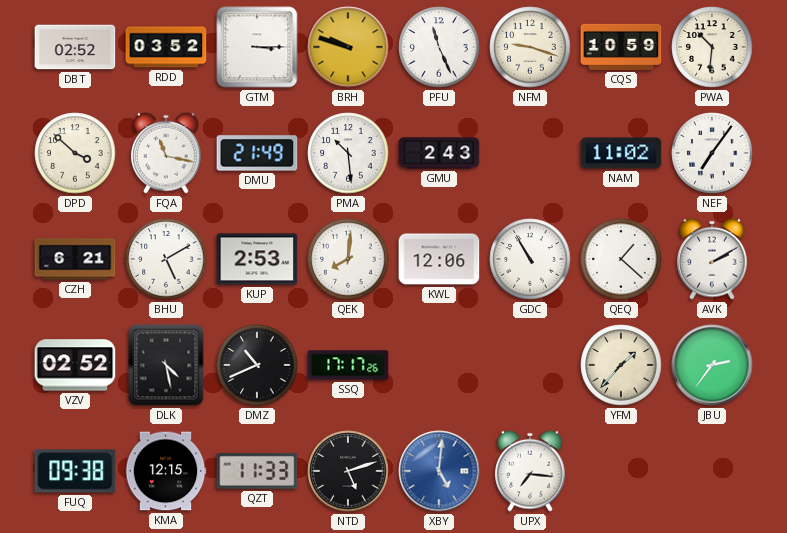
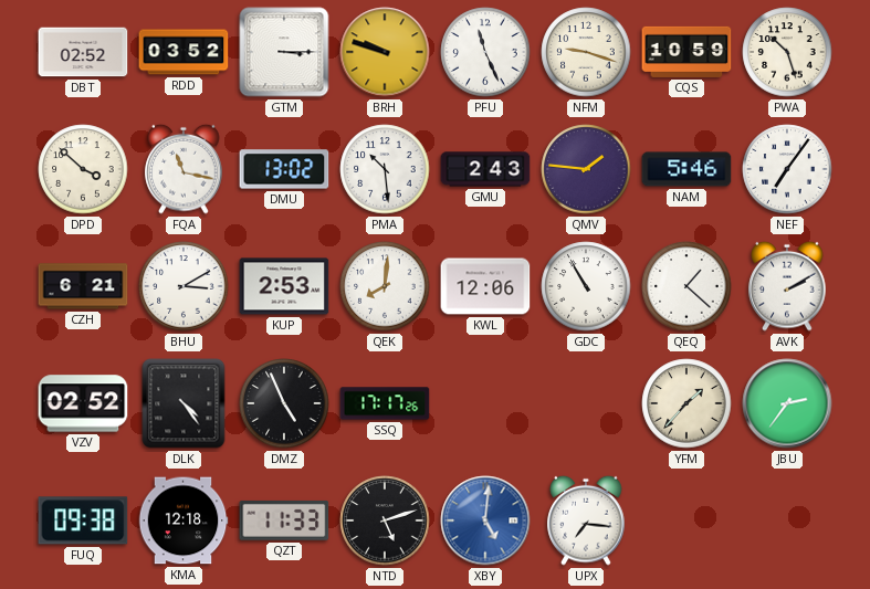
PWA: 10:31 -> 10:27 (787, 52)
DMU: 21:49 -> 13:02 (284, 169)
QMV: none -> 1:46 (586, 169)
NAM: 11:02 -> 5:46 (686, 169)
BHU: 5:10 -> 3:10 (184, 286)
DLK: 4:28 -> 4:24 (184, 403)
DMZ: 10:41 -> 4:56 (284, 403)
KMA: 12:15 -> 12:18 (184, 520)
